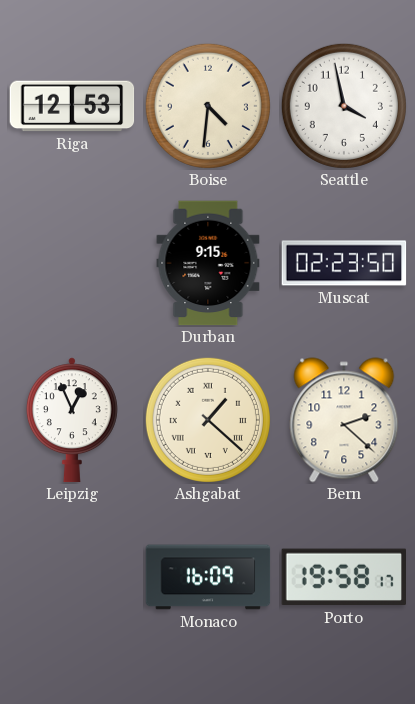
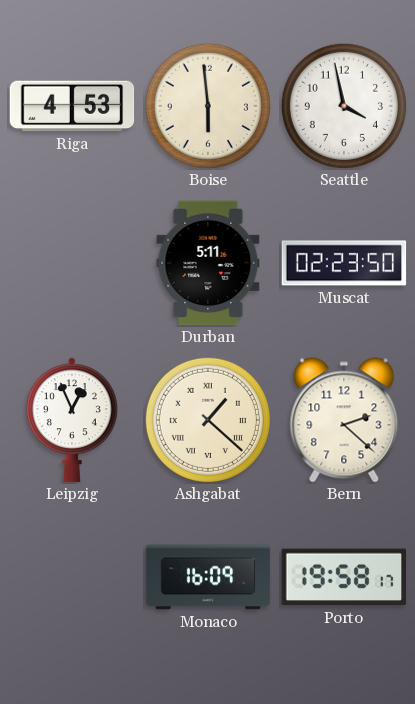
Riga: 12:53 -> 4:53 (72, 106)
Boise: 4:31 -> 5:59 (208, 106)
Durban: 9:15 -> 5:11 (208, 263)
